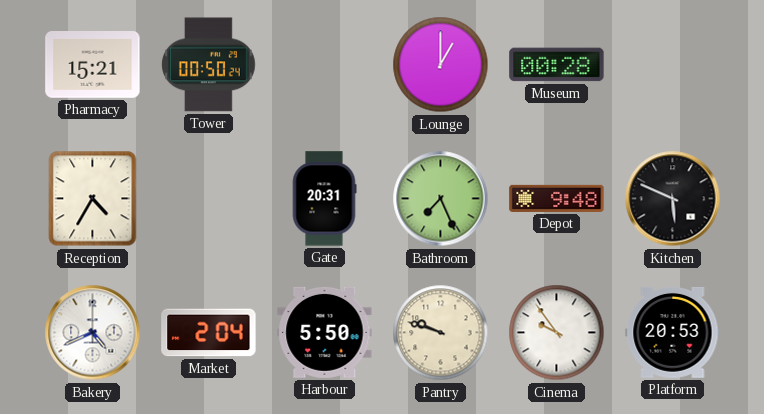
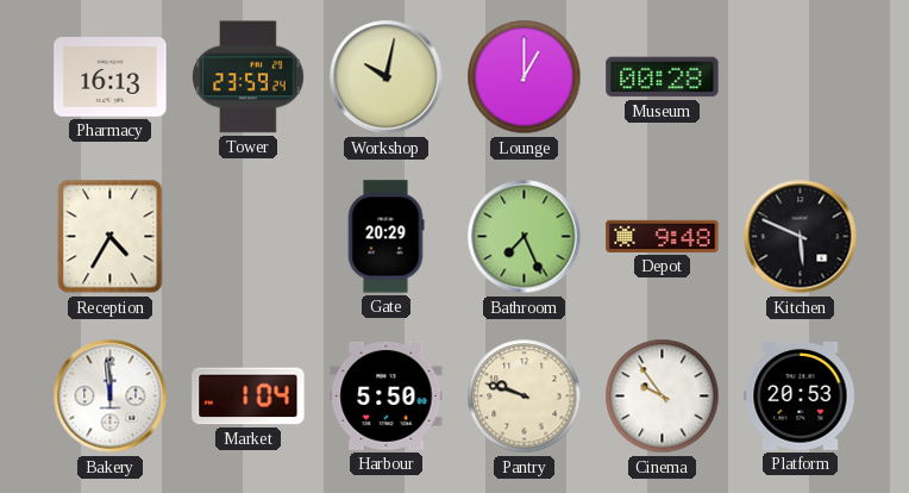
Pharmacy: 15:21 -> 16:13 (111, 77)
Tower: 00:50 -> 23:59 (249, 77)
Workshop: none -> 10:02 (387, 77)
Gate: 20:31 -> 20:29 (385, 237)
Bakery: 4:41 -> 11:59 (111, 397)
Market: 2:04 -> 1:04 (249, 397)
